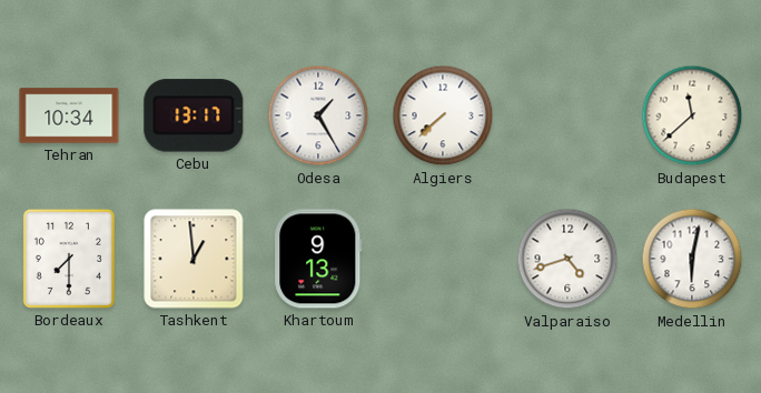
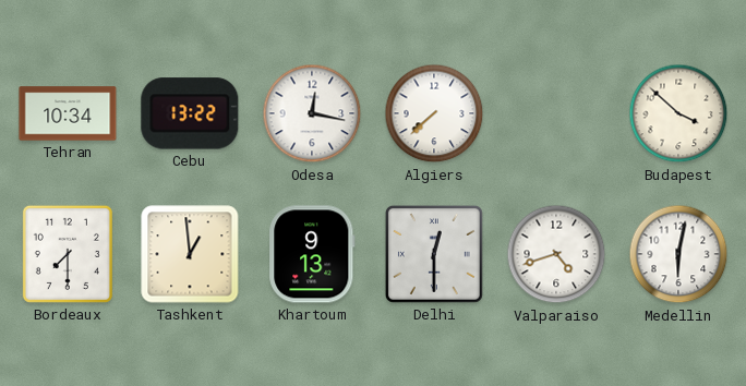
Cebu: 13:17 -> 13:22 (190, 113)
Odesa: 1:25 -> 12:17 (312, 113)
Budapest: 11:38 -> 3:52 (678, 113)
Delhi: none -> 12:30 (434, 254)
